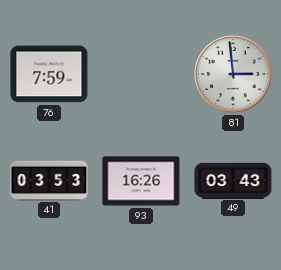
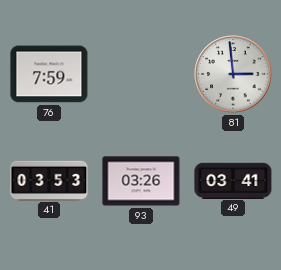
93: 16:26 -> 03:26 (141, 181)
49: 03:43 -> 03:41 (233, 180)
